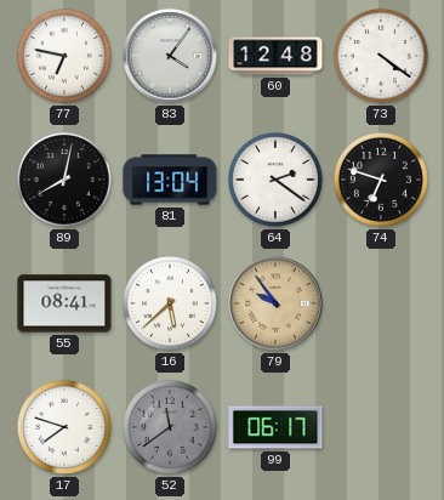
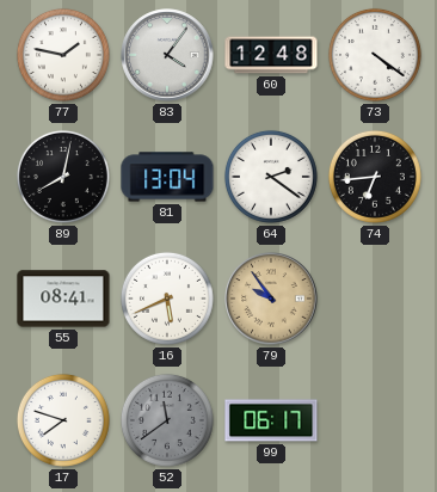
77: 6:47 -> 1:47 (63, 55)
74: 6:48 -> 6:44 (375, 177)
16: 5:38 -> 5:41 (167, 299)
